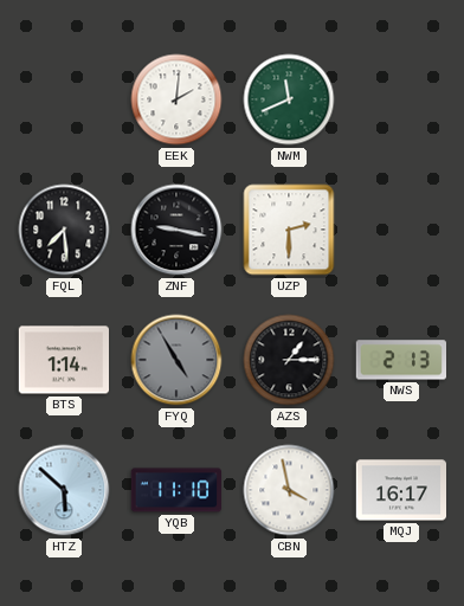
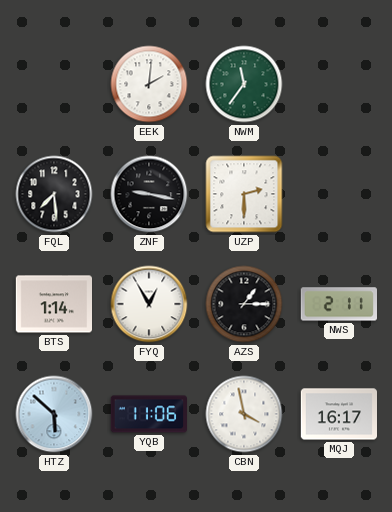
NWM: 11:41 -> 11:36 (244, 84)
FYQ: 4:55 -> 12:55 (149, 304)
FYQ dial: grey -> white (149, 304)
NWS: 2:13 -> 2:11 (338, 304)
YQB: 11:10 -> 11:06 (148, 414)
